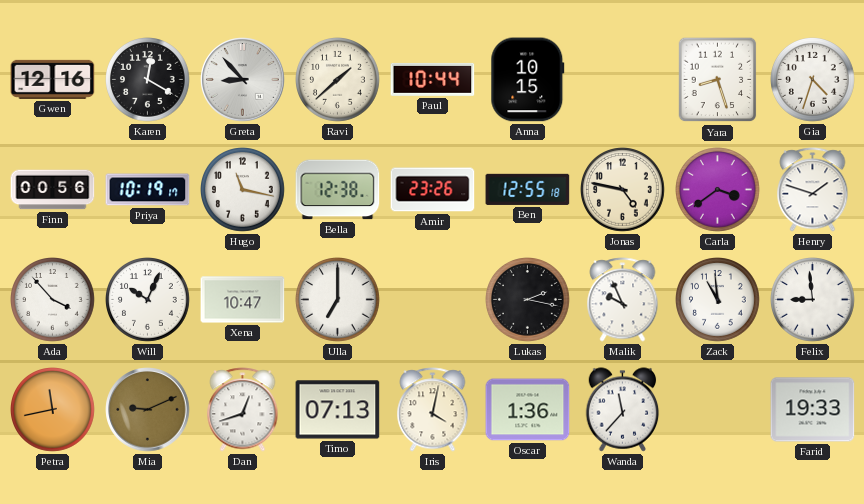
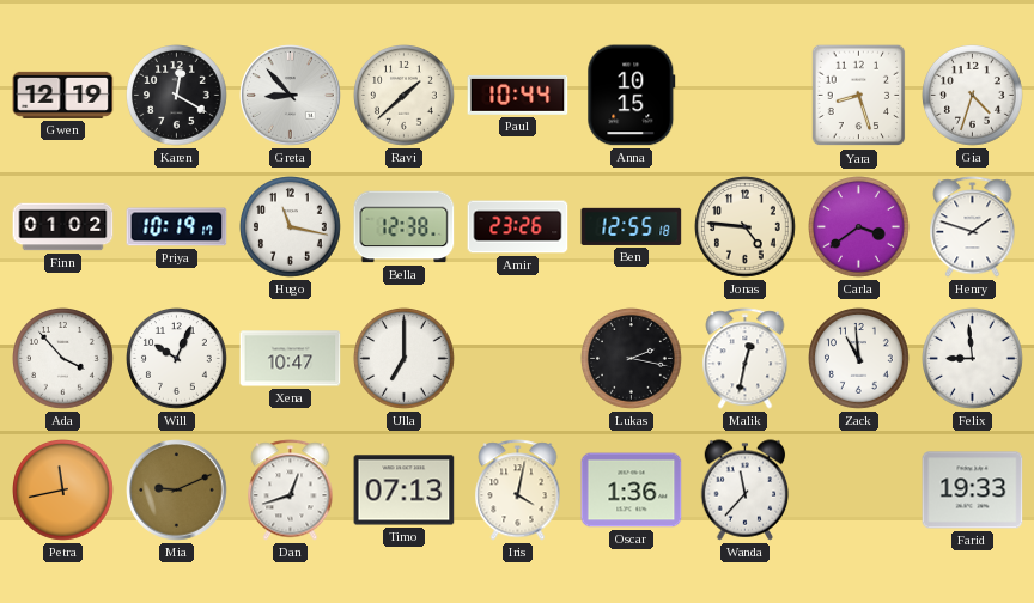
Gwen: 12:16 -> 12:19 (63, 95)
Finn: 00:56 -> 01:02 (63, 227)
Jonas: 4:47 -> 4:46 (746, 227)
Malik: 9:56 -> 12:32 (746, 359)
